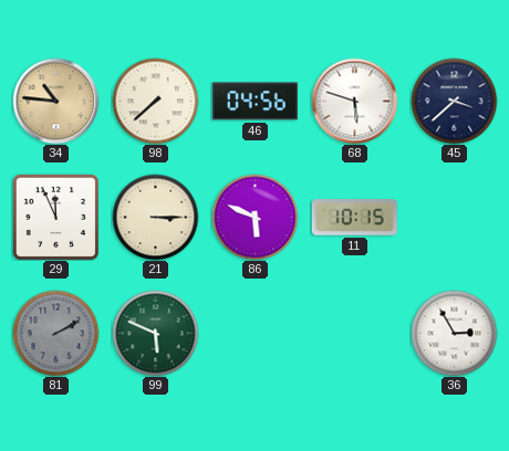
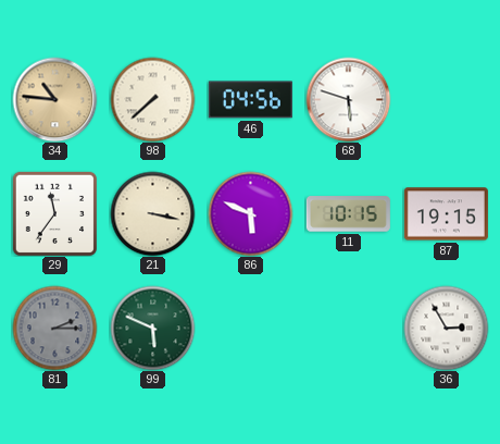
45: 3:38 -> none (454, 101)
29: 11:56 -> 11:36 (54, 213)
21: 3:15 -> 3:17 (152, 213)
87: none -> 19:15 (446, 214)
81: 2:10 -> 2:15 (54, 328)
